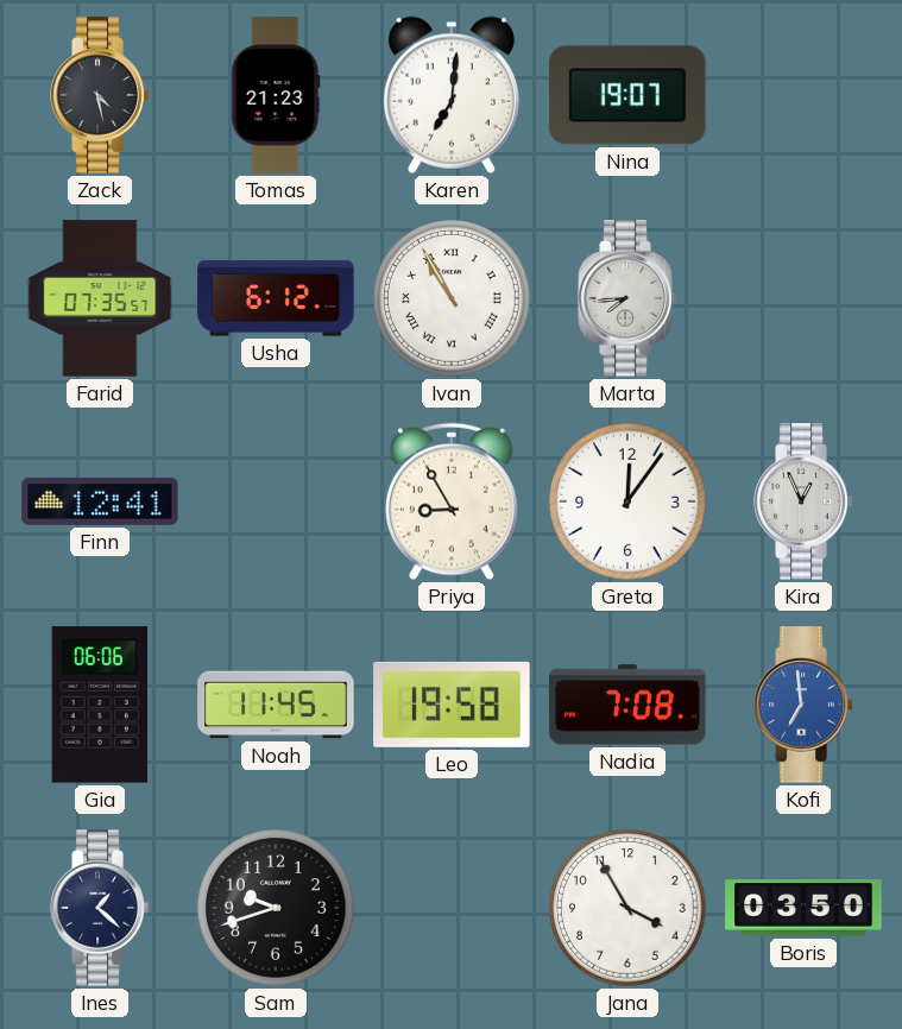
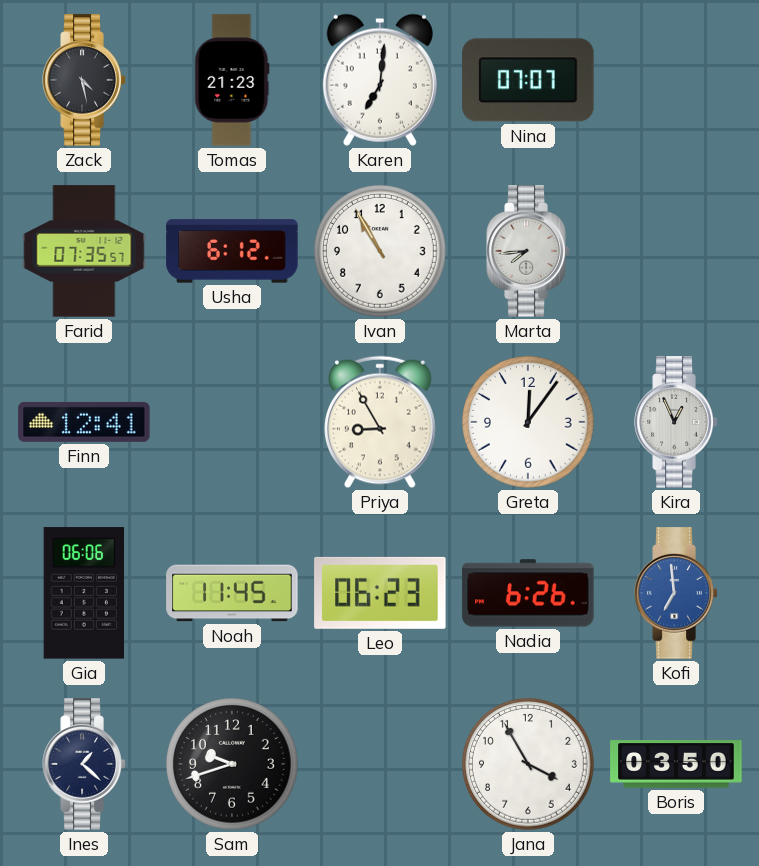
Nina: 19:07 -> 07:07 (528, 80)
Ivan numerals: Roman -> Arabic (381, 252)
Leo: 19:58 -> 06:23 (380, 593)
Nadia: 7:08 -> 6:26 (528, 593)
